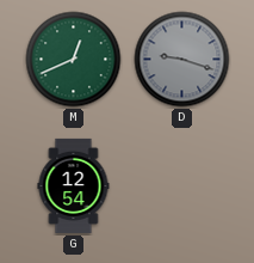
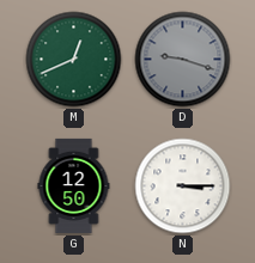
G: 12:54 -> 12:50 (74, 185)
N: none -> 3:15 (183, 186)
